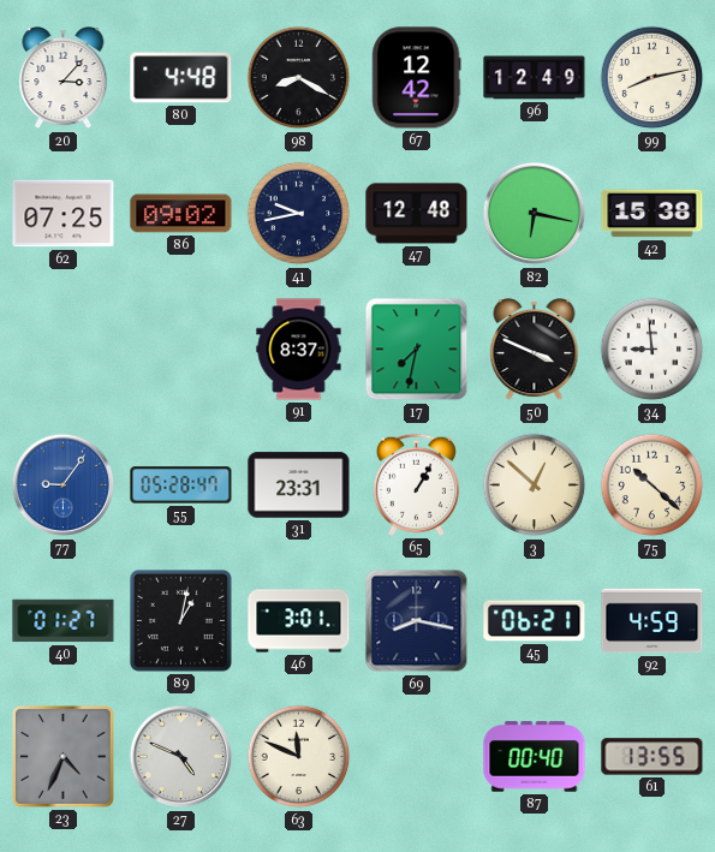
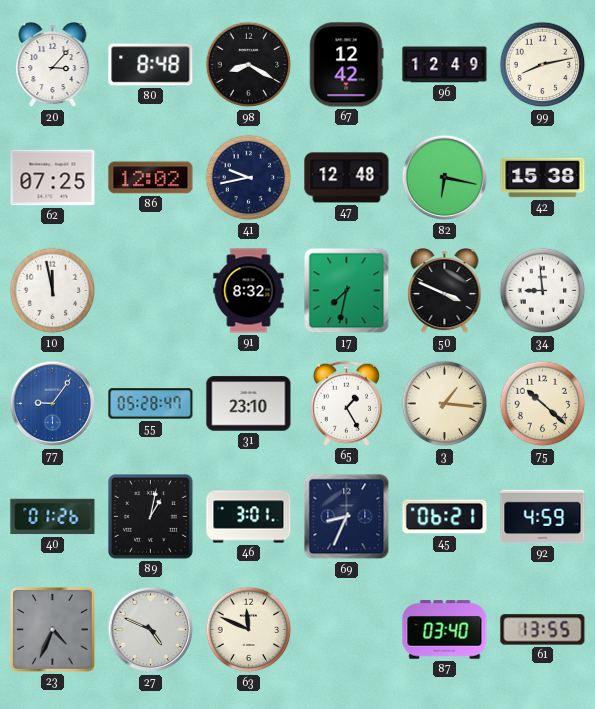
80: 4:48 -> 8:48 (151, 65)
86: 09:02 -> 12:02 (151, 178)
10: none -> 11:58 (53, 291)
91: 8:37 -> 8:32 (249, 291)
31: 23:31 -> 23:10 (249, 404)
65: 1:05 -> 1:25 (346, 403)
3: 12:52 -> 1:16 (445, 404)
40: 01:27 -> 01:26 (53, 517)
69: 8:17 -> 8:34 (347, 517)
87: 00:40 -> 03:40 (445, 630)
